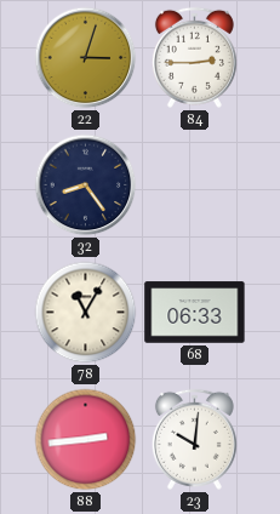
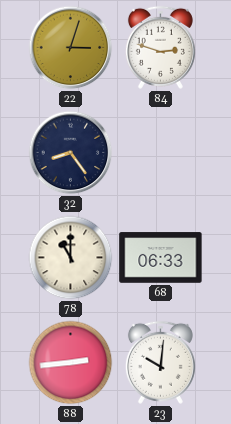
84: 2:45 -> 2:48 (160, 47)
78: 11:05 -> 11:00 (71, 258)
